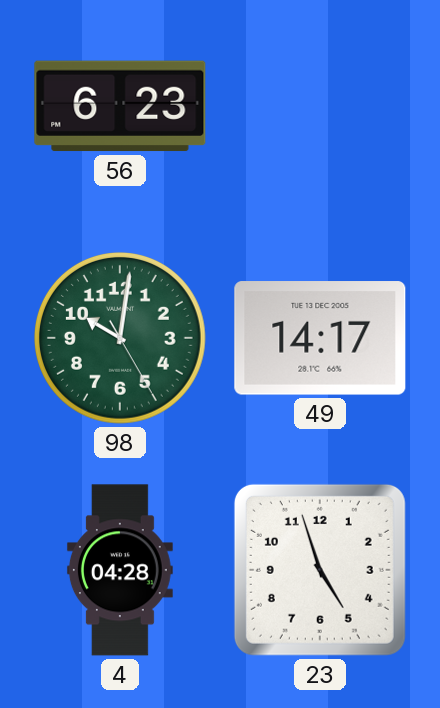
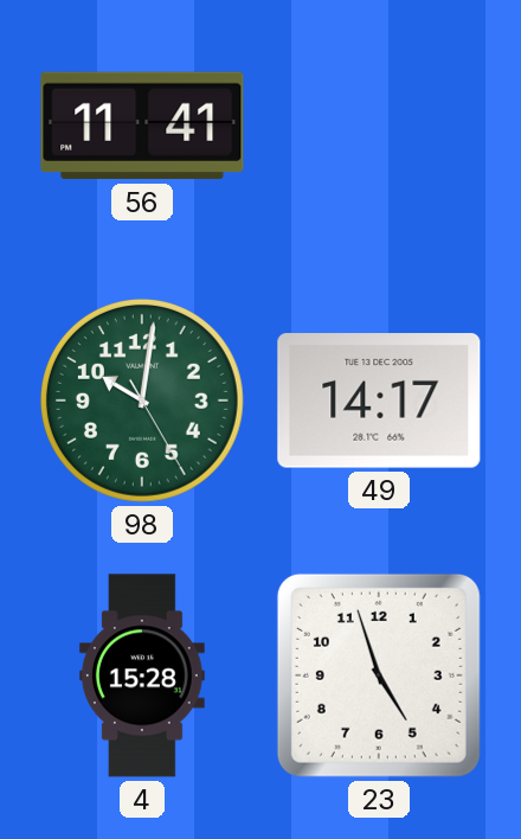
56: 6:23 -> 11:41 (142, 126)
4: 04:28 -> 15:28 (142, 675)
